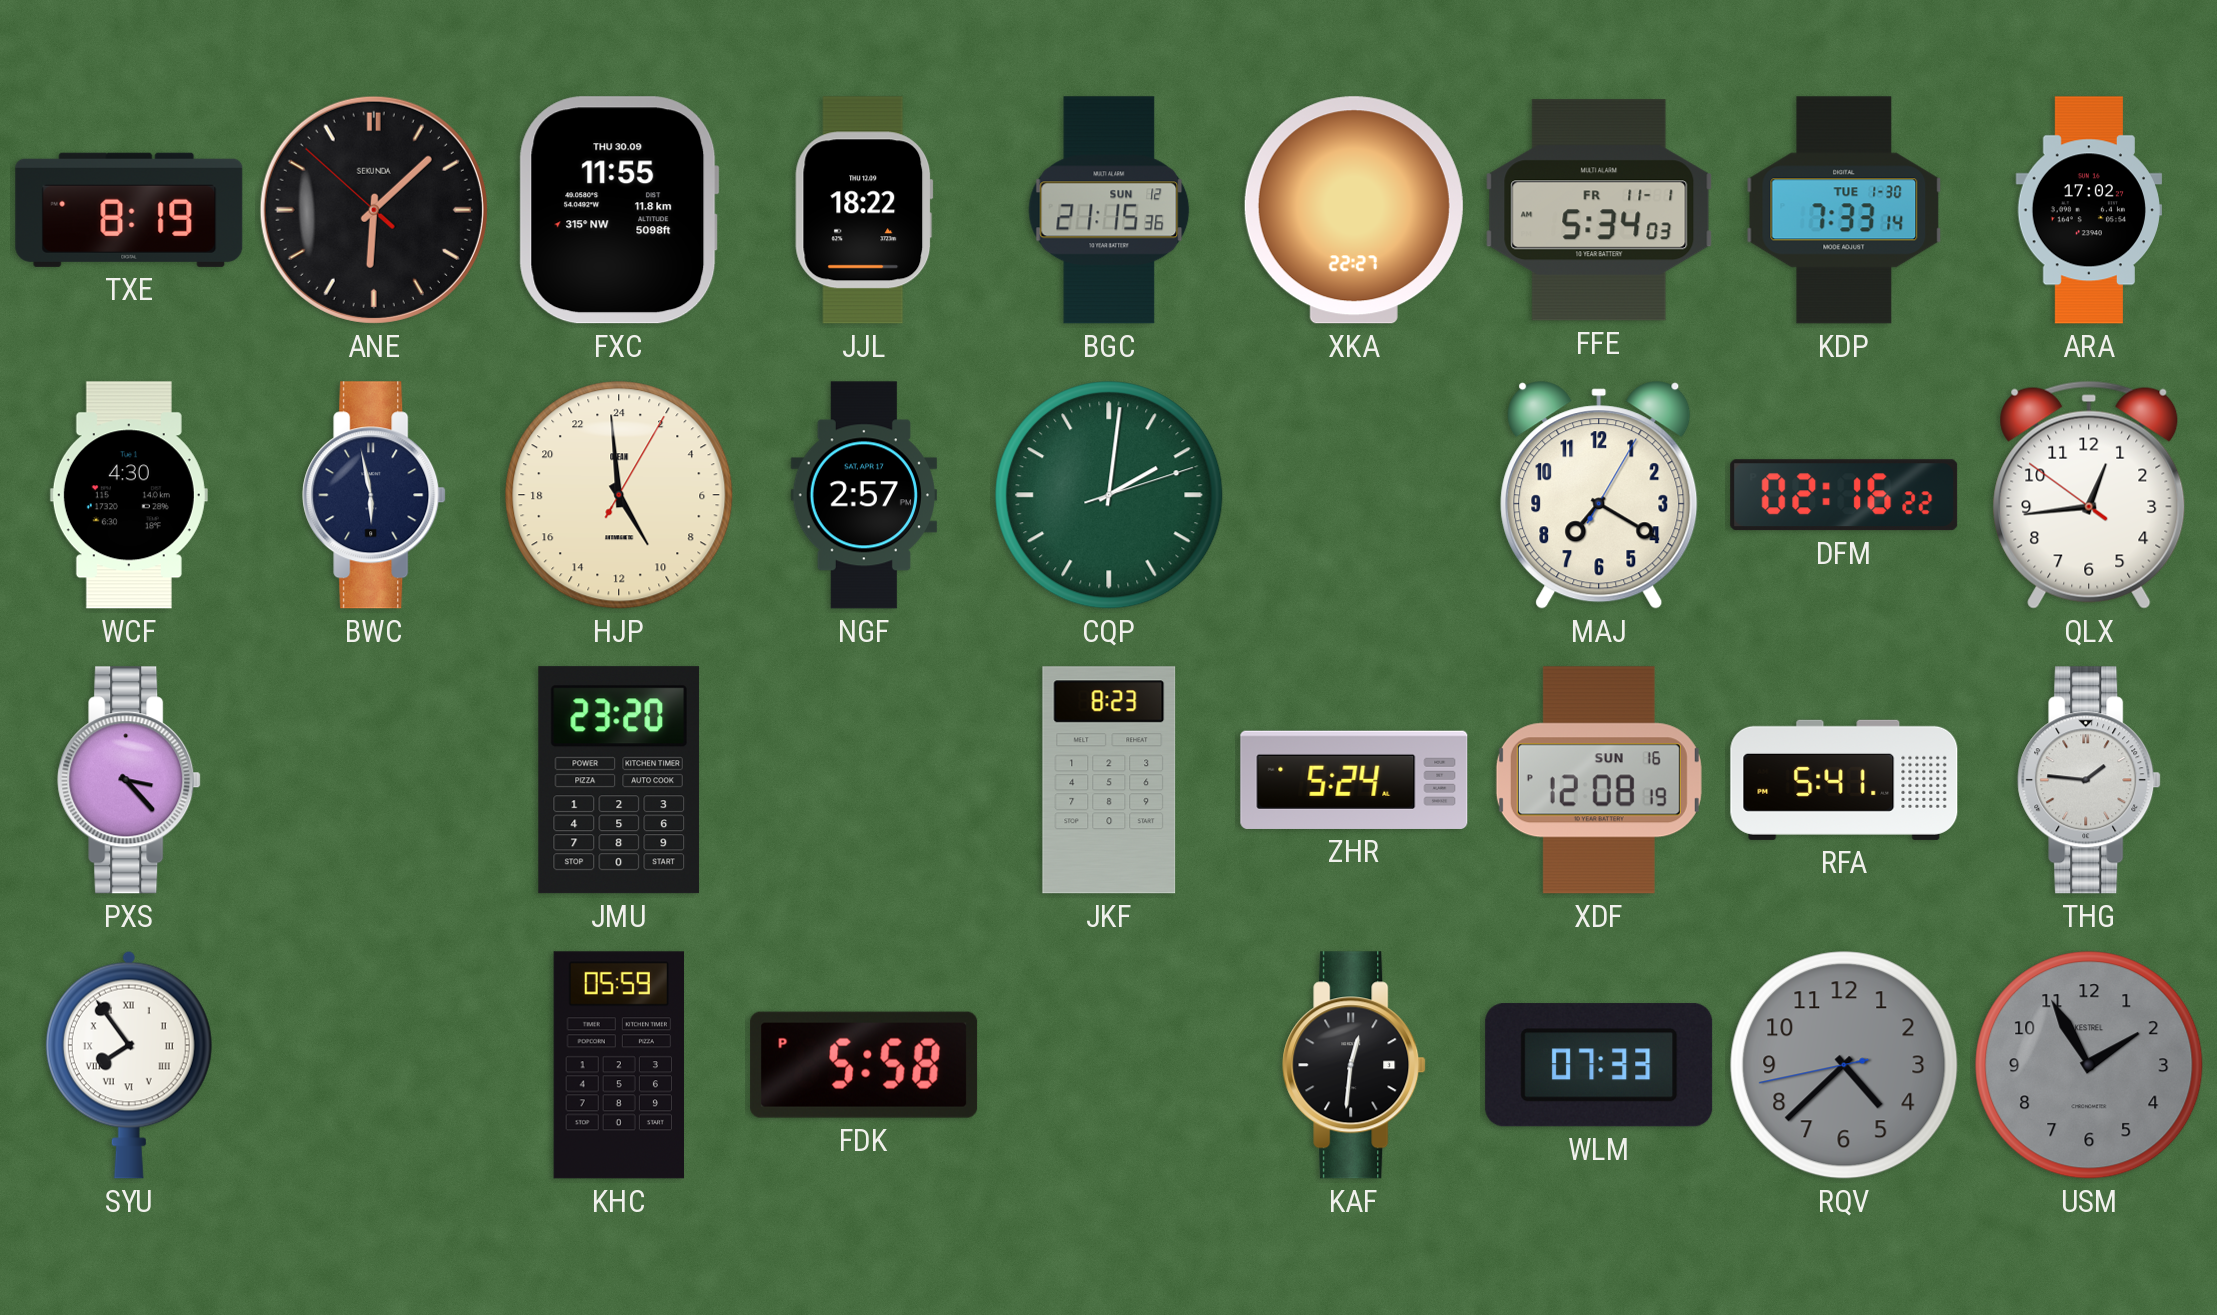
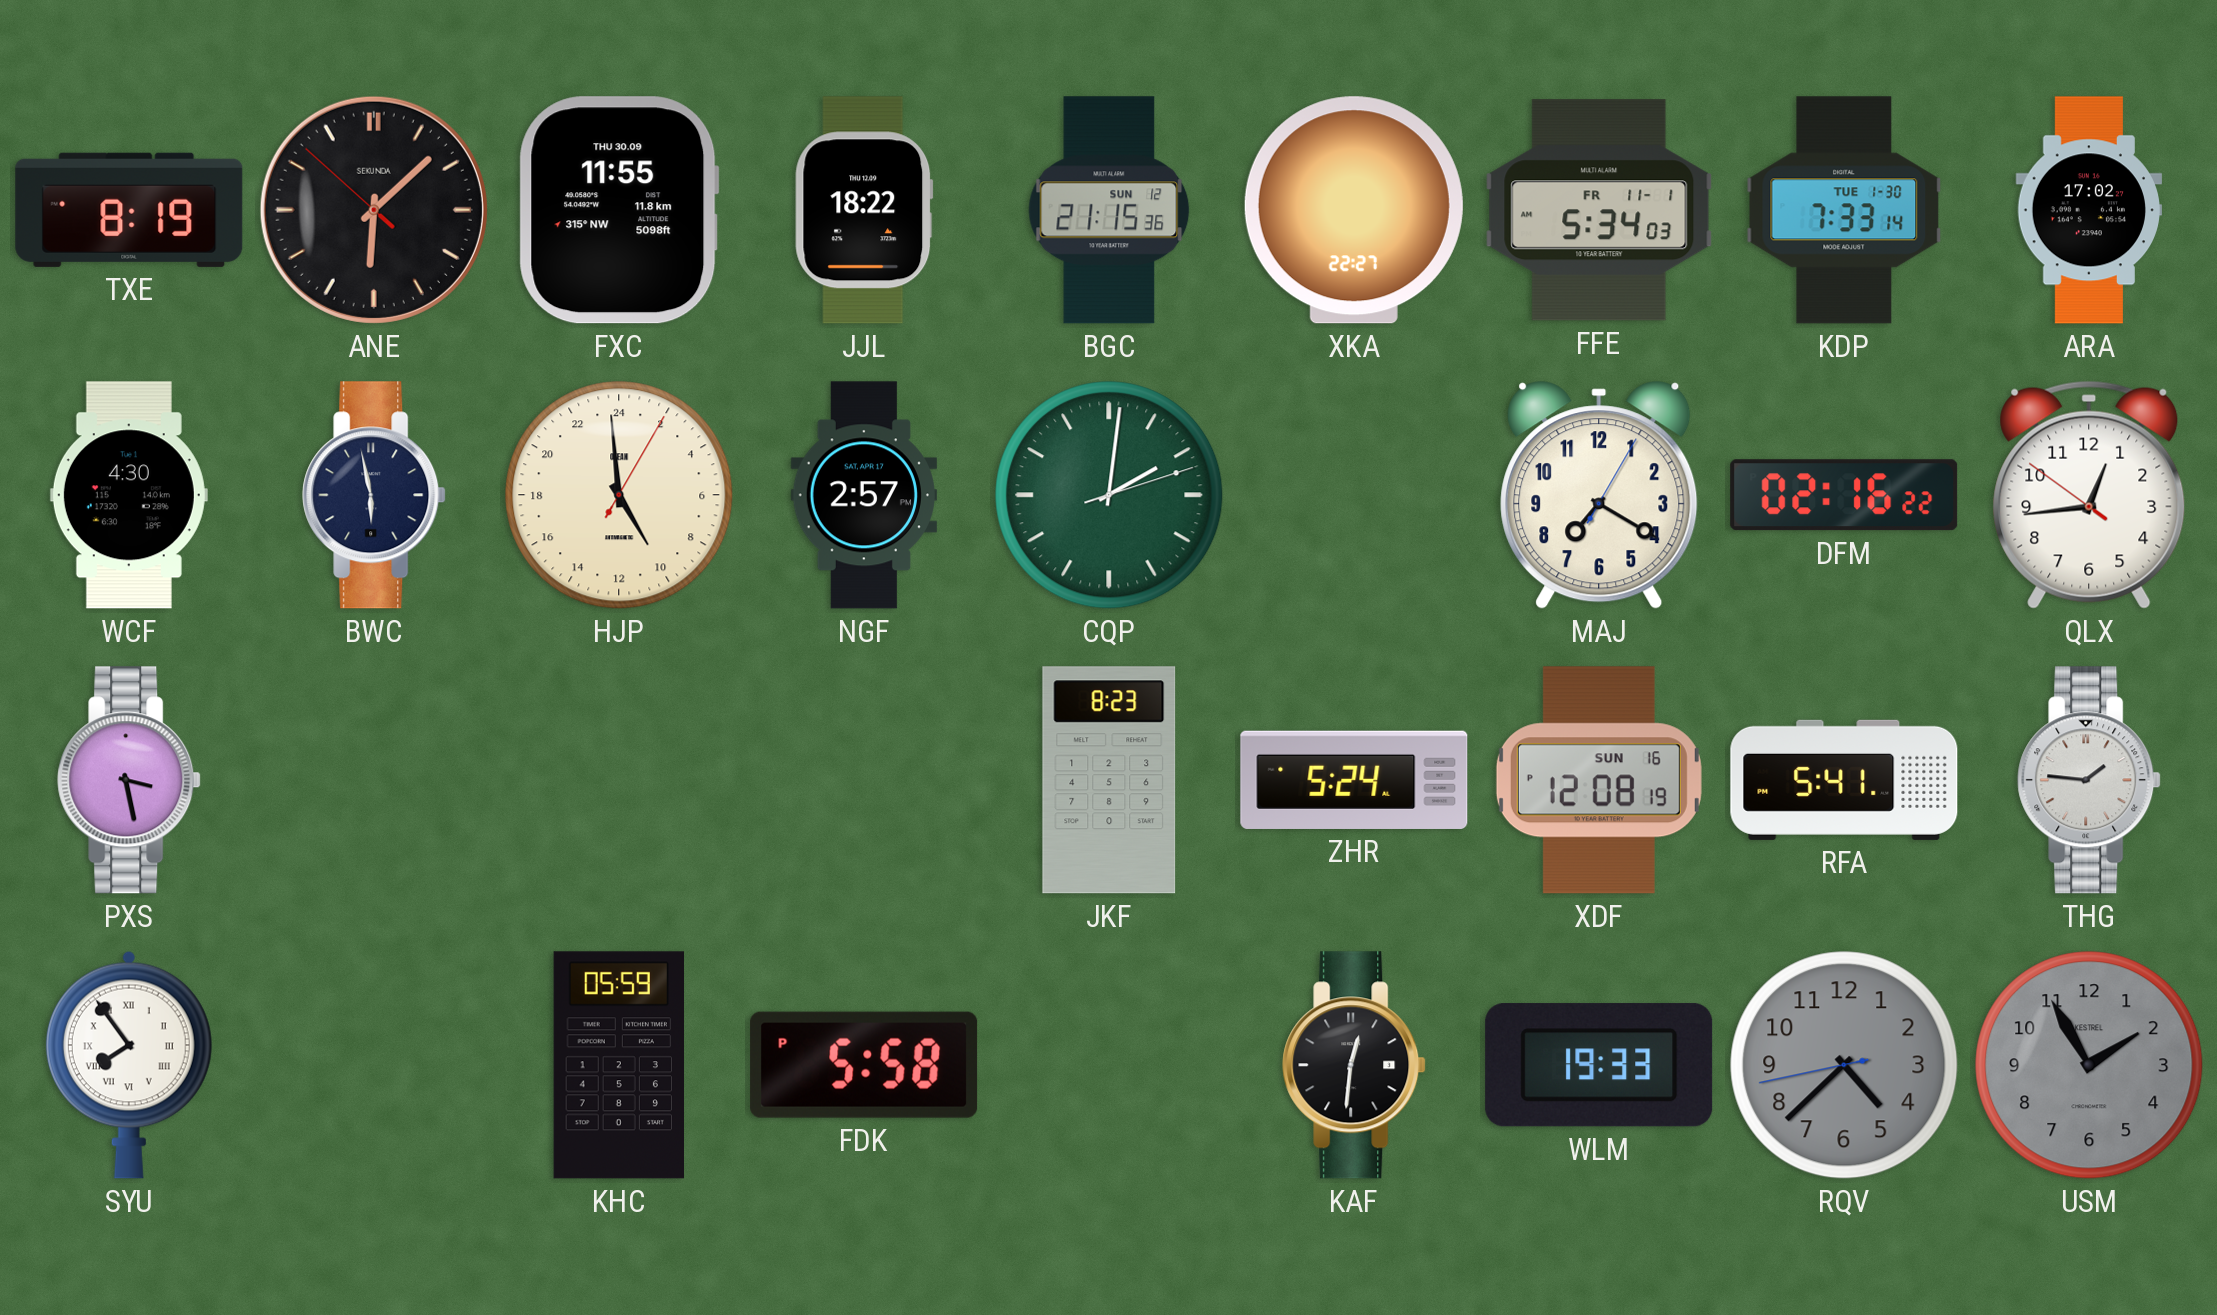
PXS: 3:23 -> 3:28 (129, 780)
JMU: 23:20 -> none (619, 780)
WLM: 07:33 -> 19:33 (1599, 1065)
